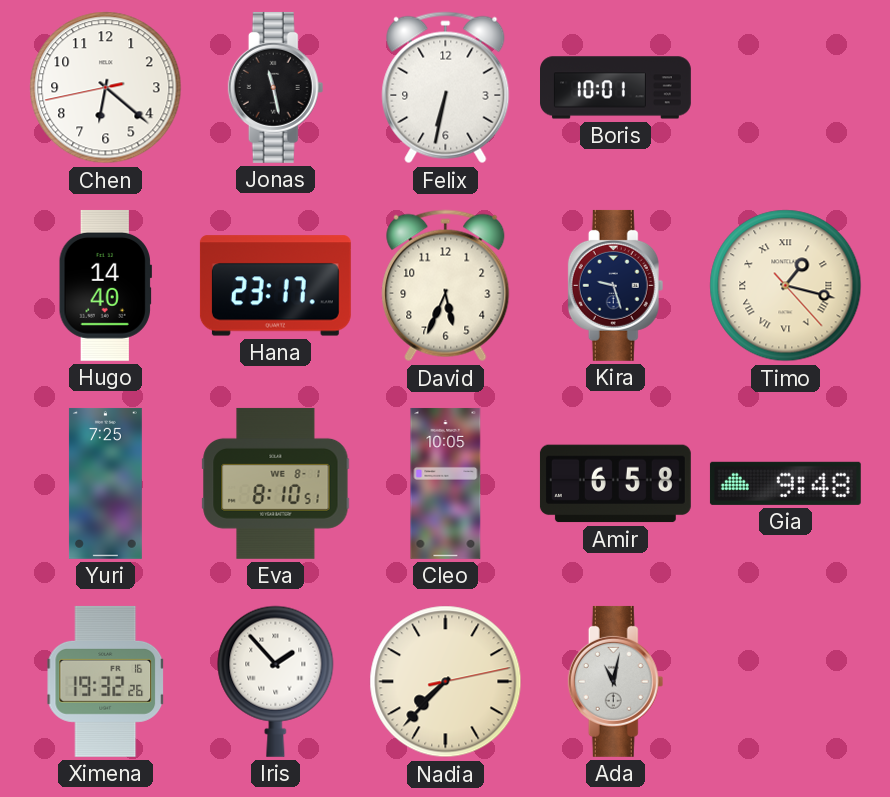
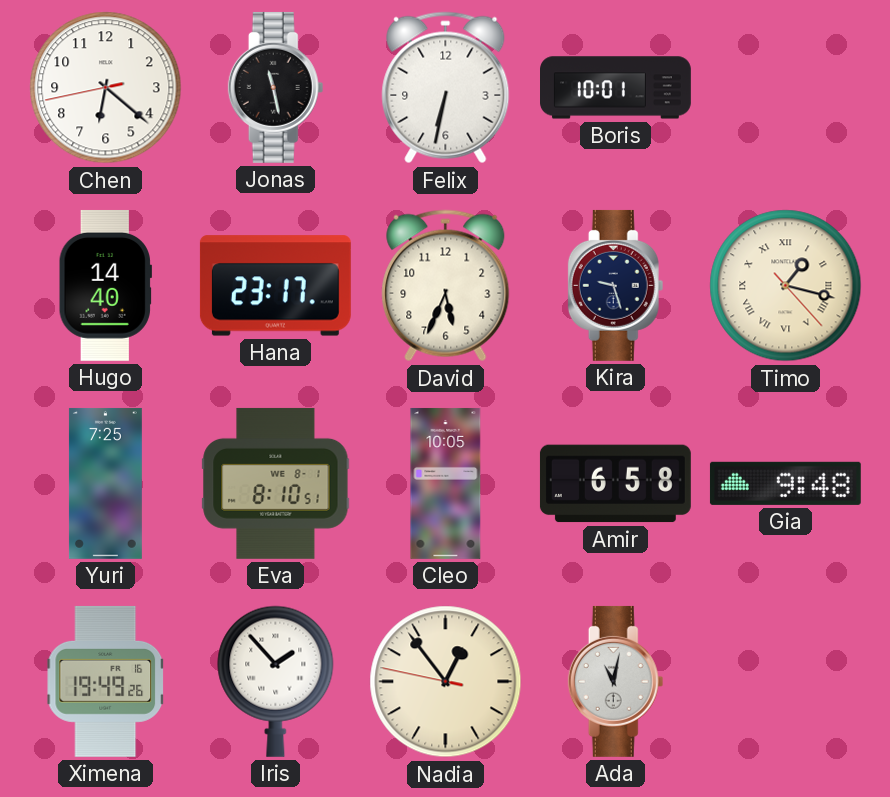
Ximena: 19:32 -> 19:49 (106, 681)
Nadia: 7:37 -> 12:53 (446, 682)
